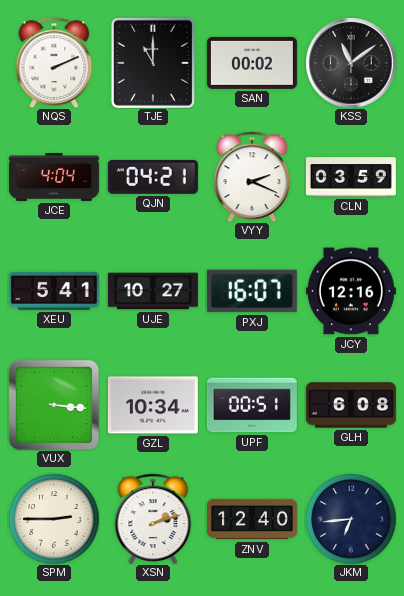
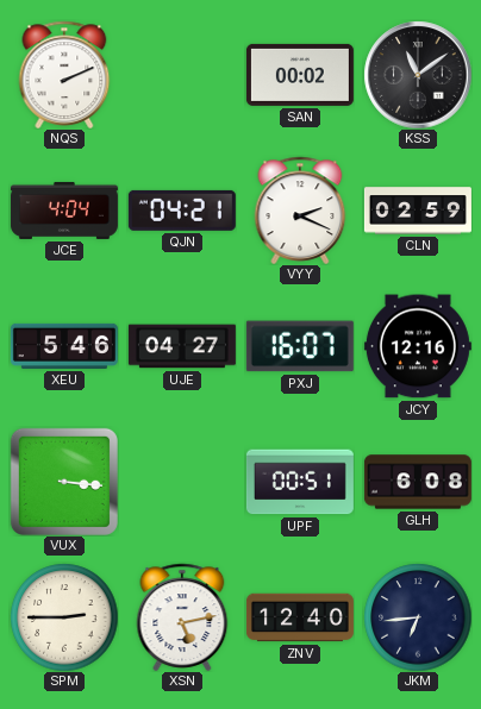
TJE: 11:00 -> none (153, 63)
CLN: 03:59 -> 02:59 (418, 211)
XEU: 5:41 -> 5:46 (64, 346)
UJE: 10:27 -> 04:27 (182, 346)
GZL: 10:34 -> none (153, 405)
XSN: 2:12 -> 5:13 (182, 617)
